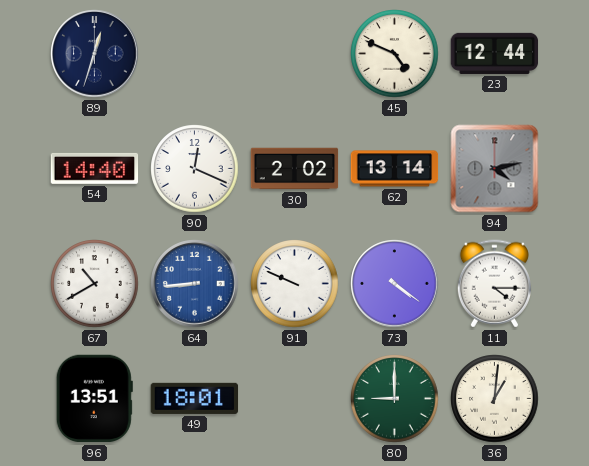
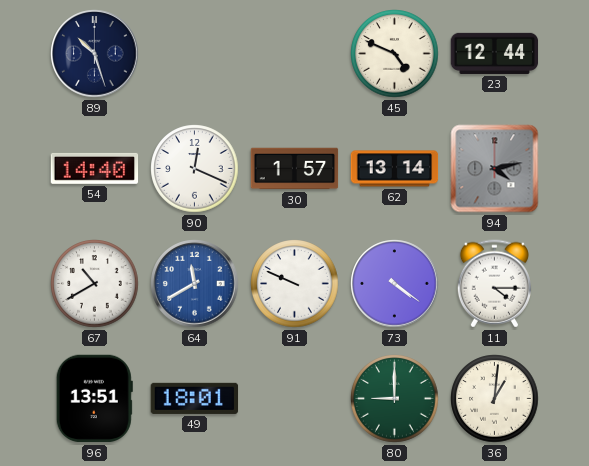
89: 12:33 -> 10:27 (95, 54)
30: 2:02 -> 1:57 (295, 169)
64: 8:44 -> 11:40 (195, 284)
